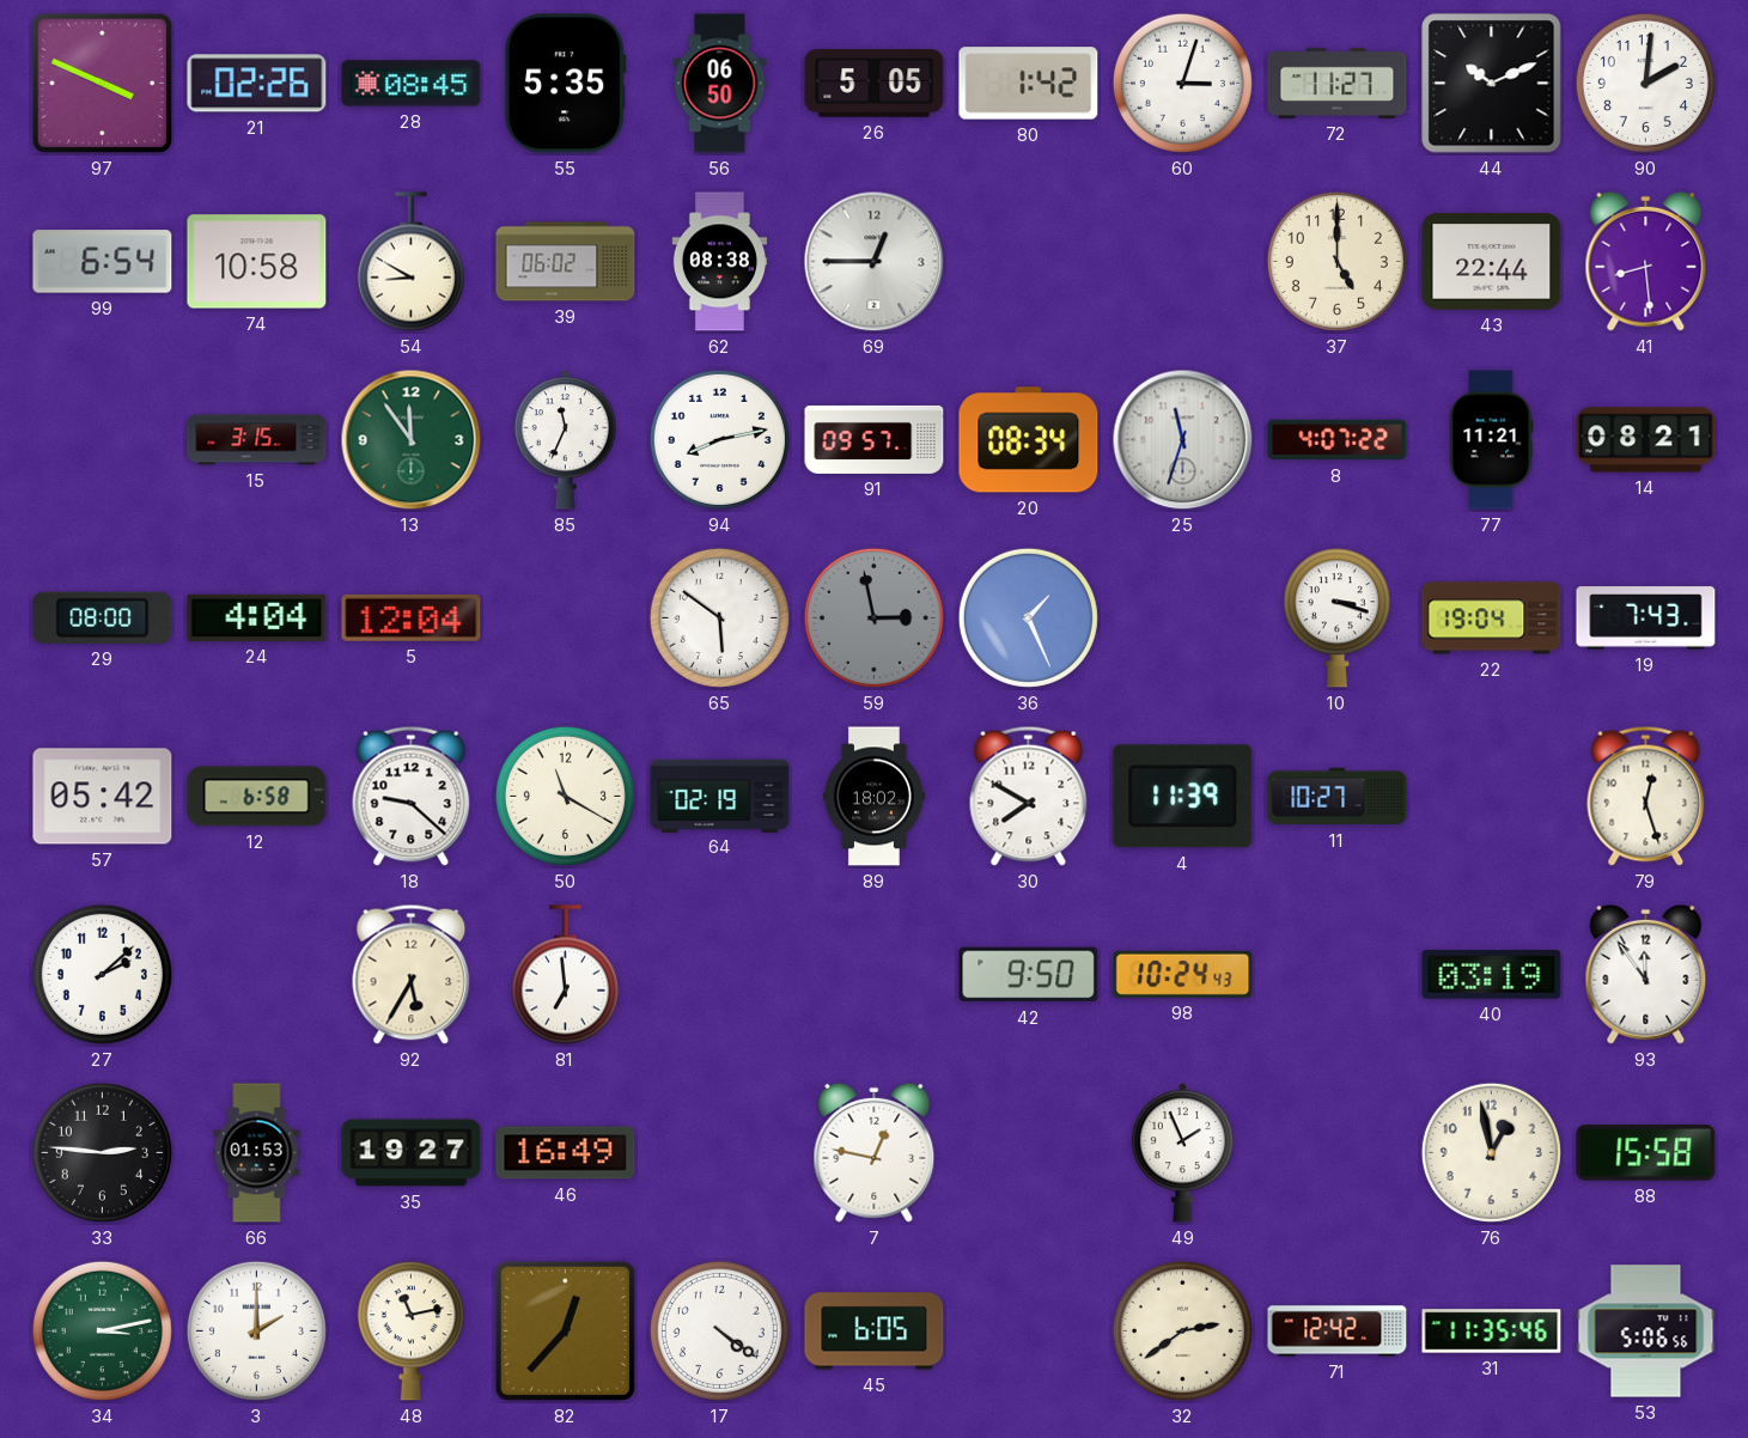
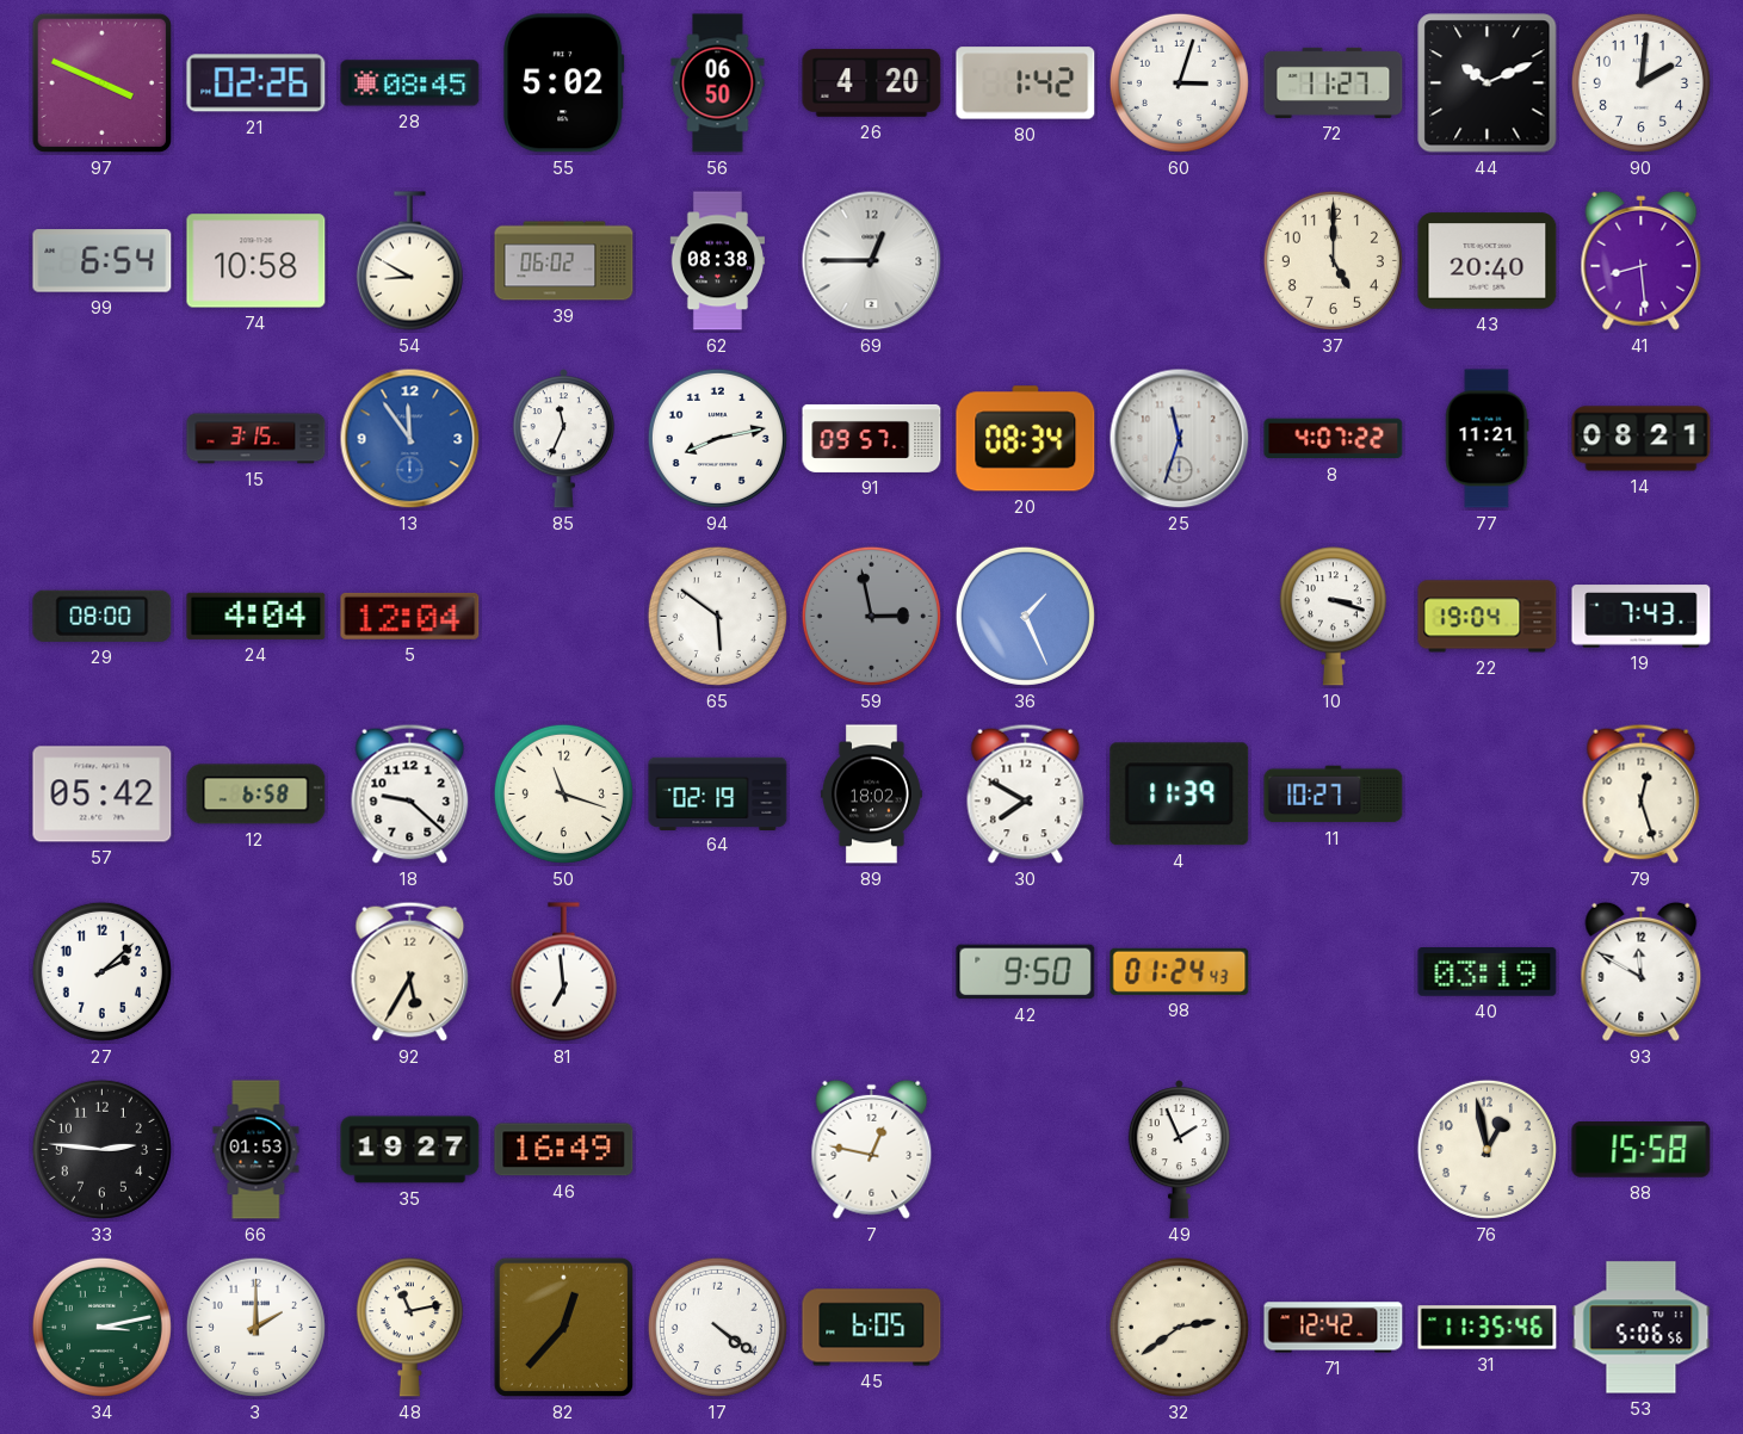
55: 5:35 -> 5:02 (564, 84)
26: 5:05 -> 4:20 (872, 84)
43: 22:44 -> 20:40 (1488, 261)
13 dial: green -> blue (410, 439)
50: 11:20 -> 11:18 (563, 793)
98: 10:24 -> 01:24 (1180, 971)
93: 11:54 -> 11:50 (1642, 971)
